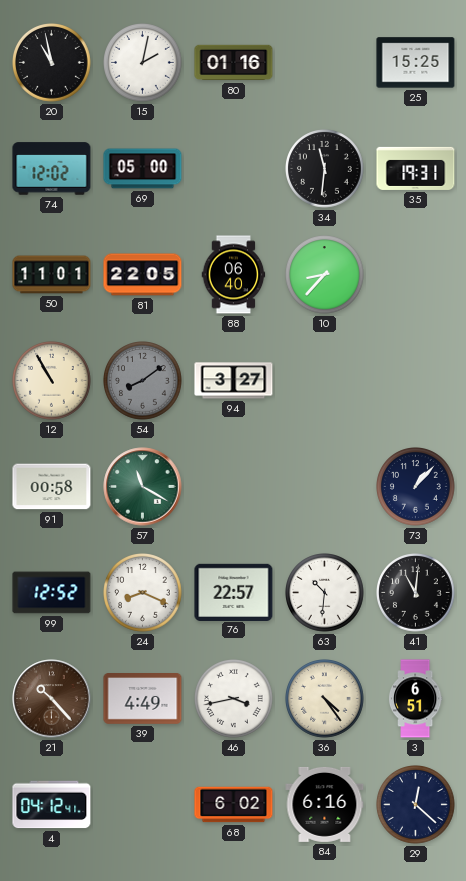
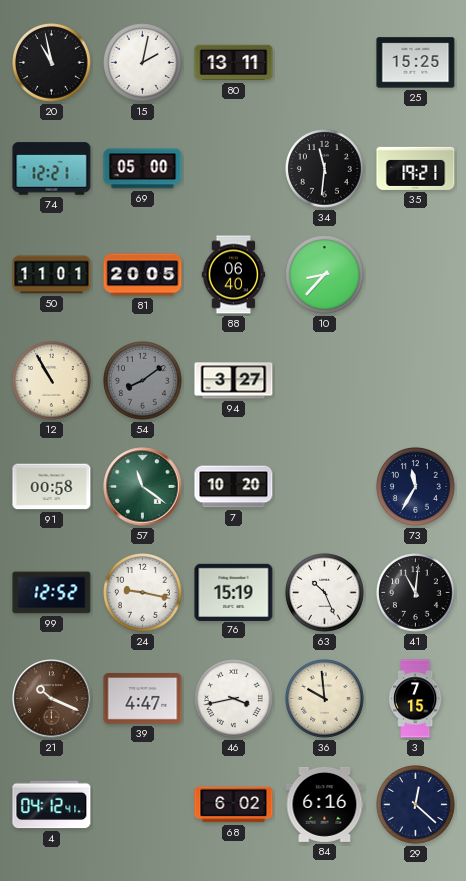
80: 01:16 -> 13:11 (234, 63)
74: 12:02 -> 12:21 (52, 169)
35: 19:31 -> 19:21 (416, 168)
81: 22:05 -> 20:05 (143, 275)
57: 11:20 -> 11:21 (143, 487)
7: none -> 10:20 (234, 487)
73: 1:07 -> 11:35 (416, 487)
24: 8:19 -> 9:17 (143, 593)
76: 22:57 -> 15:19 (234, 592)
63: 10:31 -> 10:26 (325, 593)
21: 10:23 -> 10:19 (52, 699)
39: 4:49 -> 4:47 (143, 699)
36: 4:24 -> 9:59 (325, 699)
3: 6:51 -> 7:15 (415, 699)
